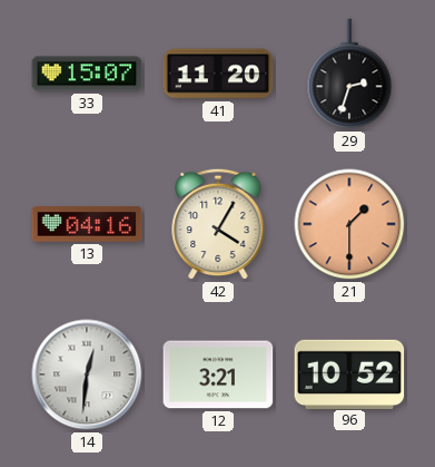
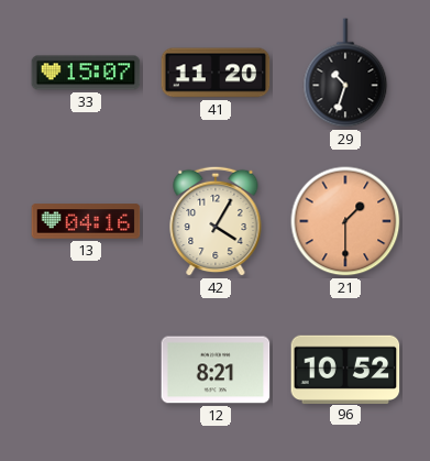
29: 2:33 -> 10:33 (345, 73)
14: 12:31 -> none (87, 374)
12: 3:21 -> 8:21 (216, 370)
